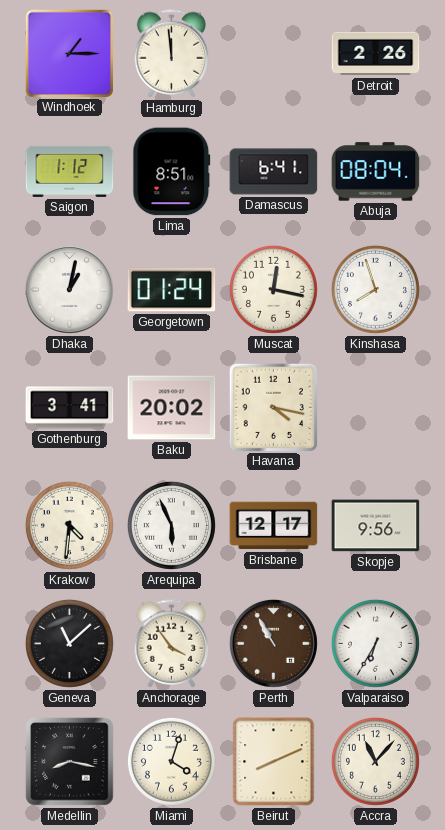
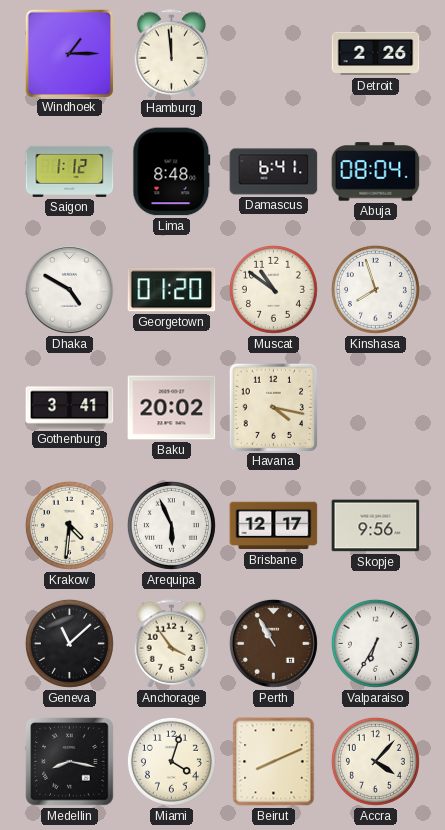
Lima: 8:51 -> 8:48 (172, 172)
Dhaka: 1:02 -> 4:50 (69, 289)
Georgetown: 01:24 -> 01:20 (172, 290)
Muscat: 12:17 -> 10:51 (273, 289)
Accra: 11:07 -> 4:07 (375, 761)
